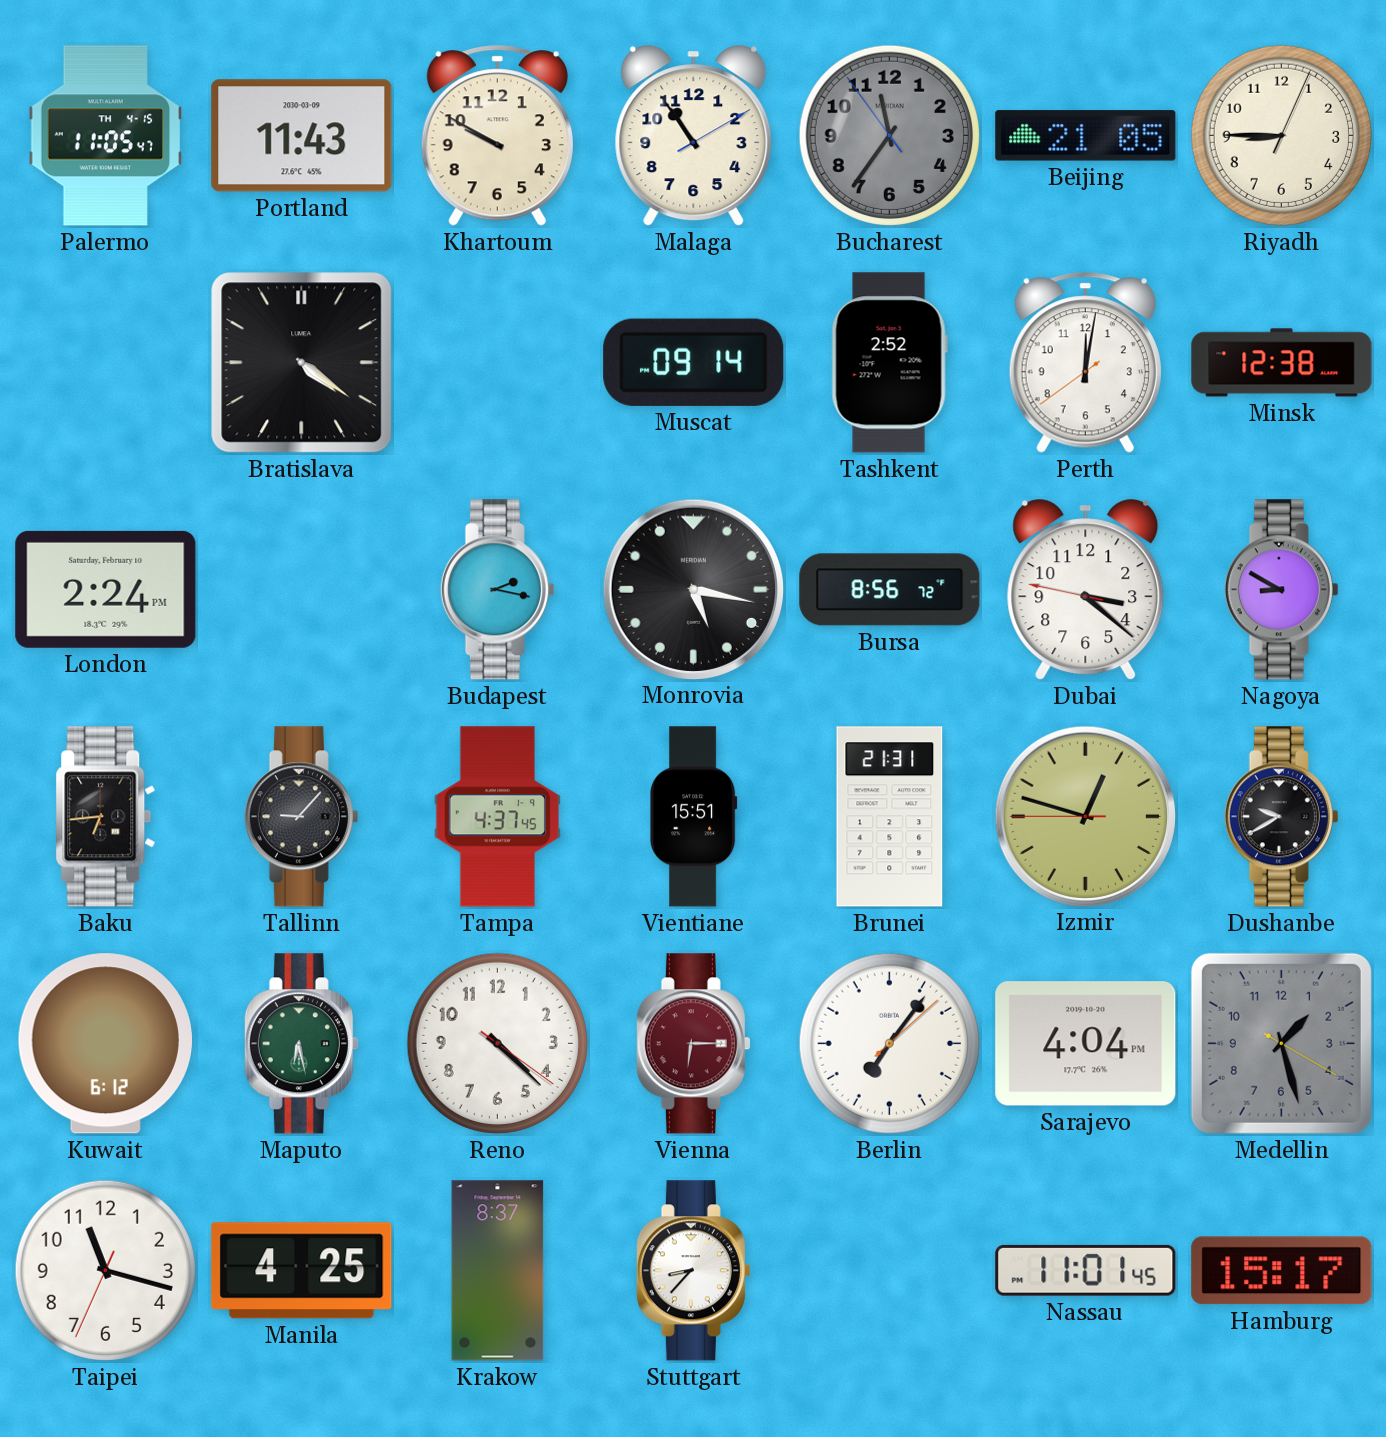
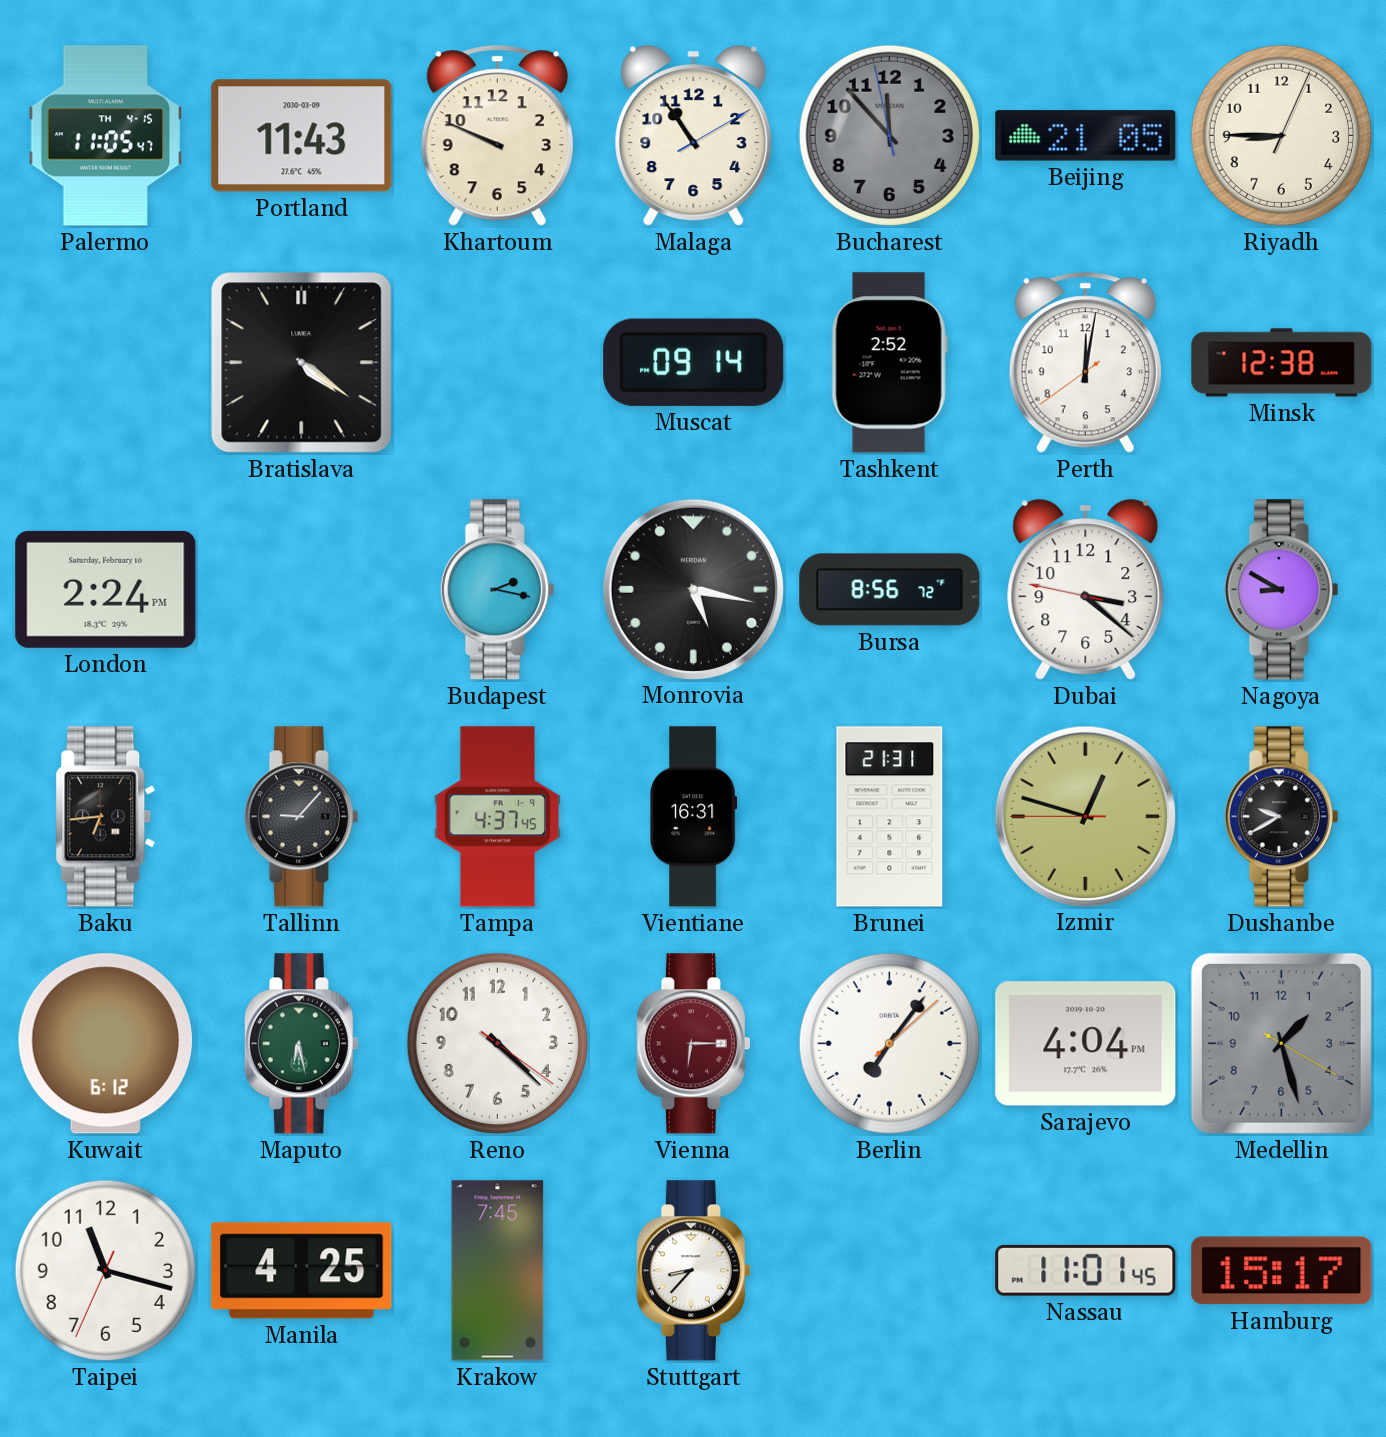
Khartoum: 9:50 -> 9:49 (497, 136)
Bucharest: 11:35 -> 11:52 (889, 135)
Vientiane: 15:51 -> 16:31 (694, 817)
Krakow: 8:37 -> 7:45 (498, 1271)
